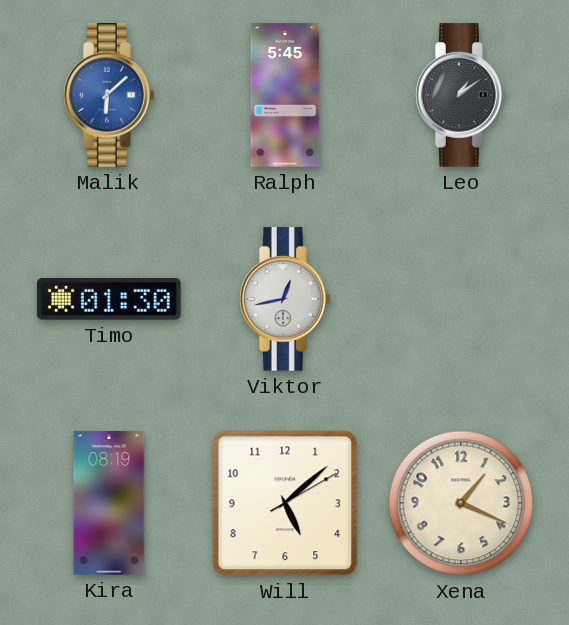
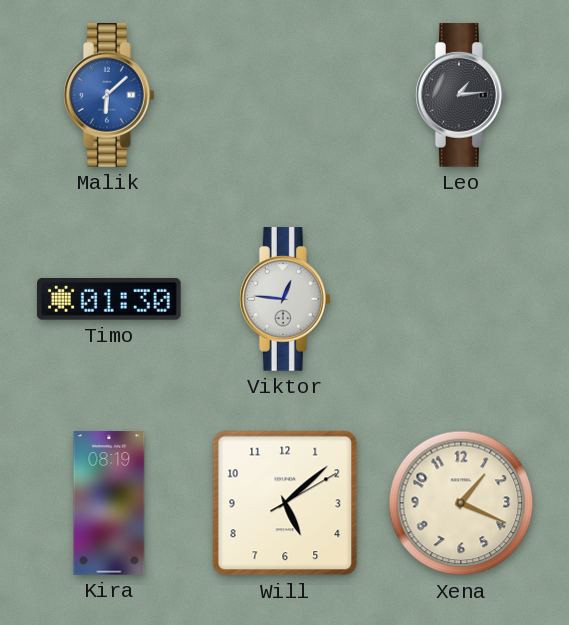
Ralph: 5:45 -> none (285, 95)
Leo: 1:09 -> 1:14 (462, 95)
Viktor: 12:43 -> 12:46 (286, 299)
